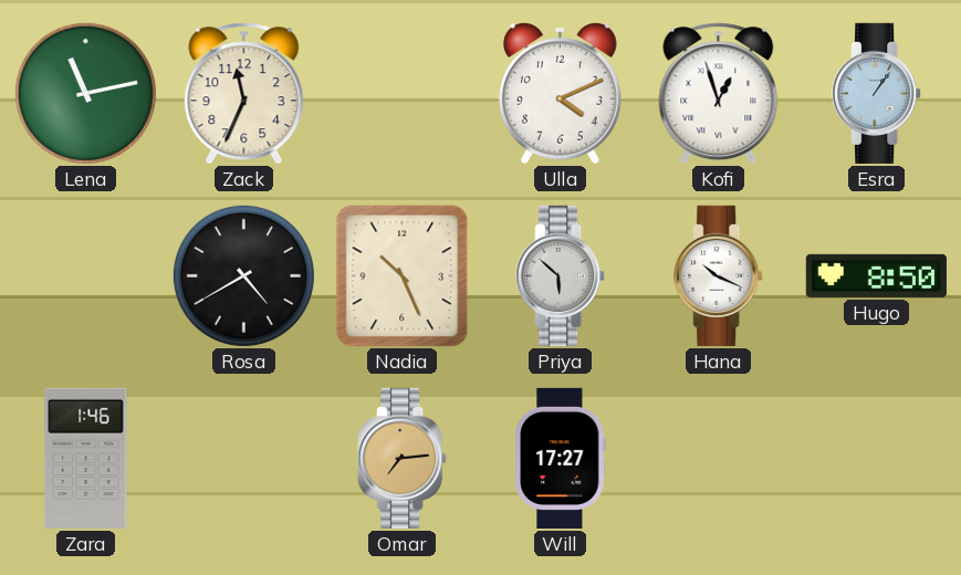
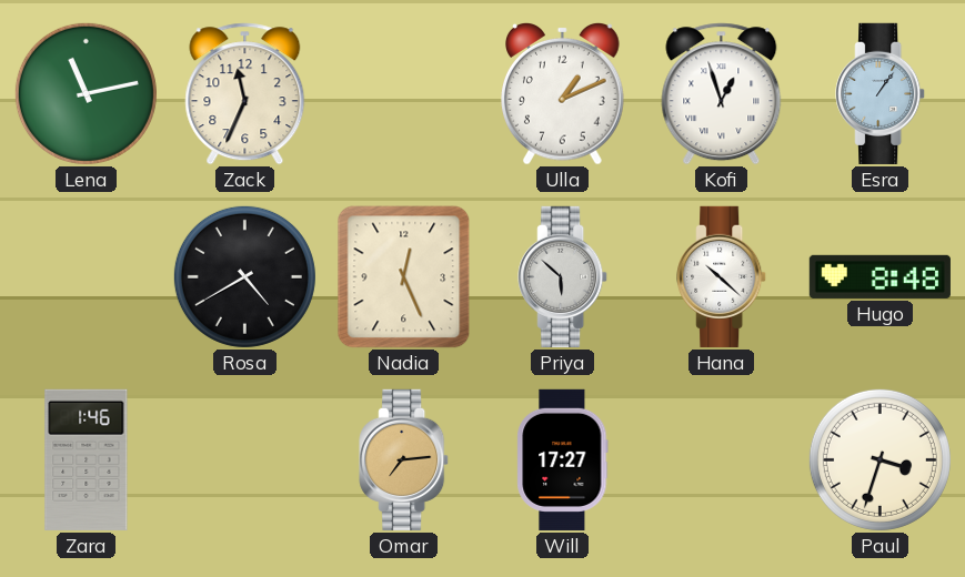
Ulla: 4:11 -> 1:11 (563, 93)
Nadia: 10:26 -> 12:26 (404, 277)
Hana: 10:19 -> 10:22 (722, 276)
Hugo: 8:50 -> 8:48 (879, 276)
Paul: none -> 3:33 (879, 459)
